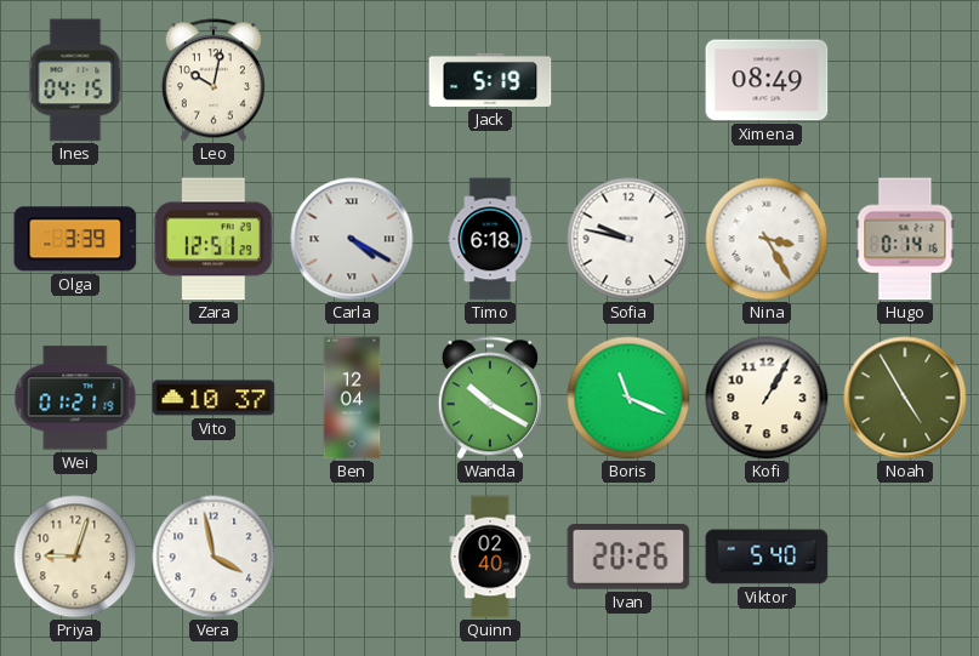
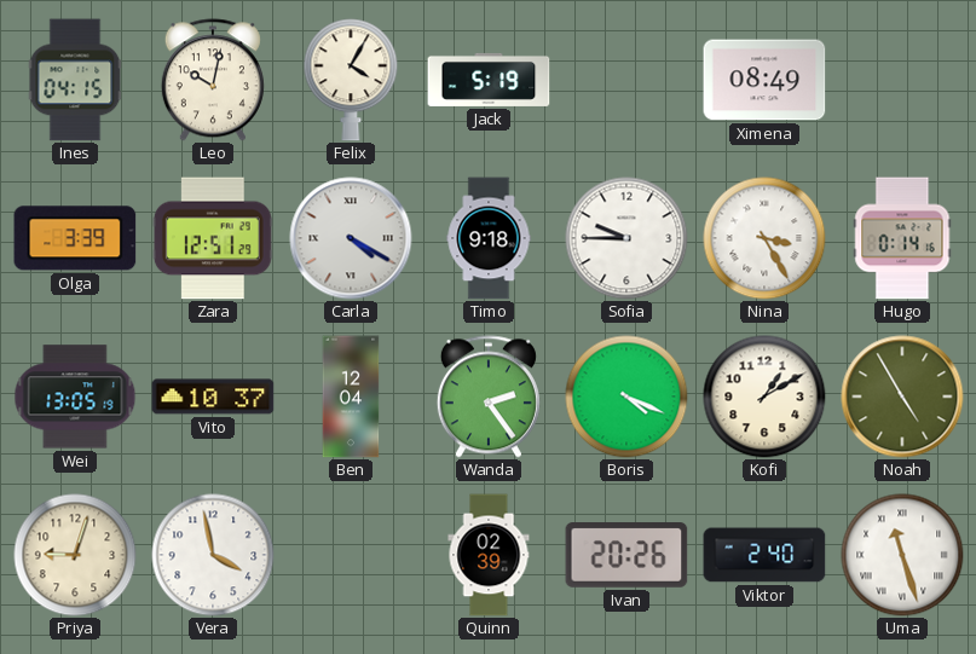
Felix: none -> 4:05 (351, 80)
Timo: 6:18 -> 9:18 (489, 238)
Sofia: 9:47 -> 9:45 (626, 238)
Wei: 01:21 -> 13:05 (75, 397)
Wanda: 10:20 -> 2:24 (489, 397)
Boris: 11:19 -> 4:19 (626, 397)
Kofi: 1:05 -> 1:10 (764, 397)
Quinn: 02:40 -> 02:39 (489, 555)
Viktor: 5:40 -> 2:40 (764, 555)
Uma: none -> 11:27 (902, 555)
